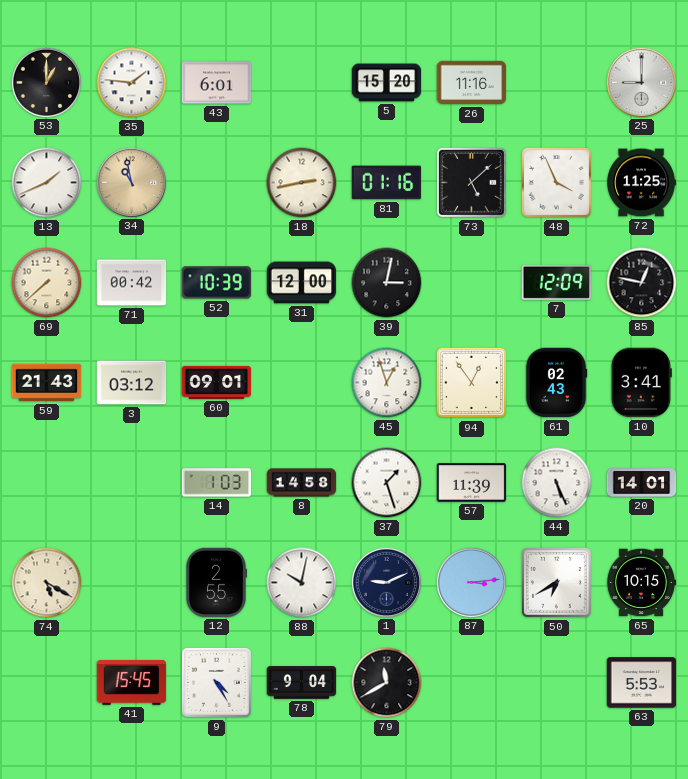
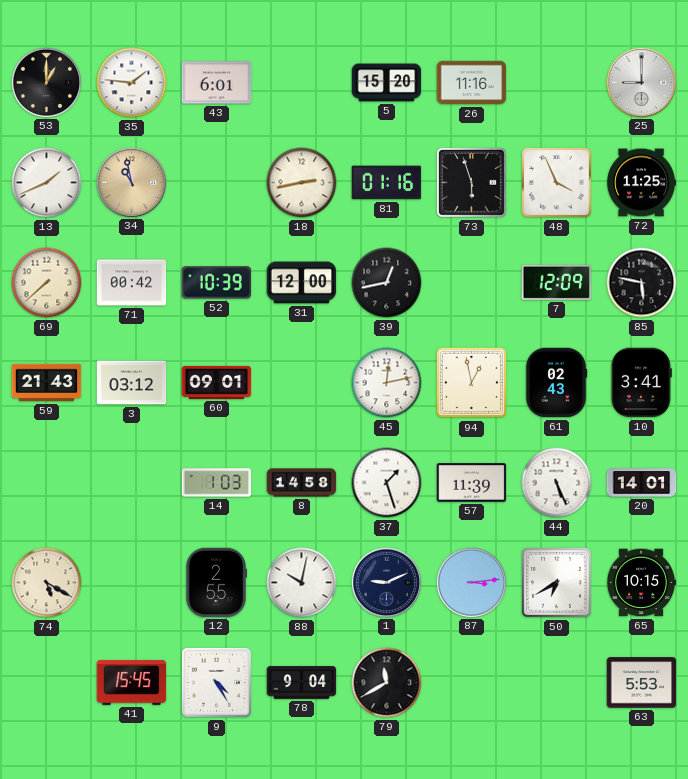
73: 5:08 -> 5:57 (471, 182)
39: 3:02 -> 12:43 (387, 283)
85: 12:47 -> 5:47 (642, 283)
45: 12:57 -> 12:13 (387, 383)
94: 12:54 -> 12:58 (472, 383)
